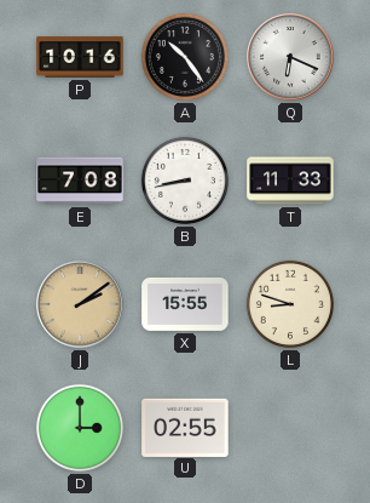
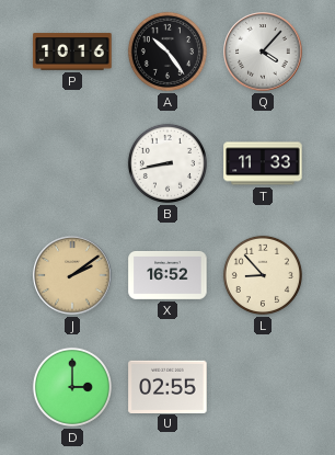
Q: 6:19 -> 4:07 (263, 52)
E: 7:08 -> none (80, 181)
X: 15:55 -> 16:52 (168, 275)
L: 8:48 -> 8:53 (263, 275)
